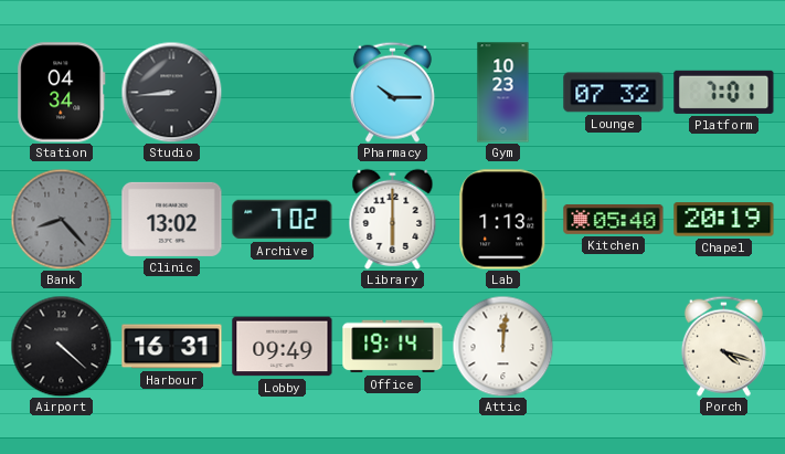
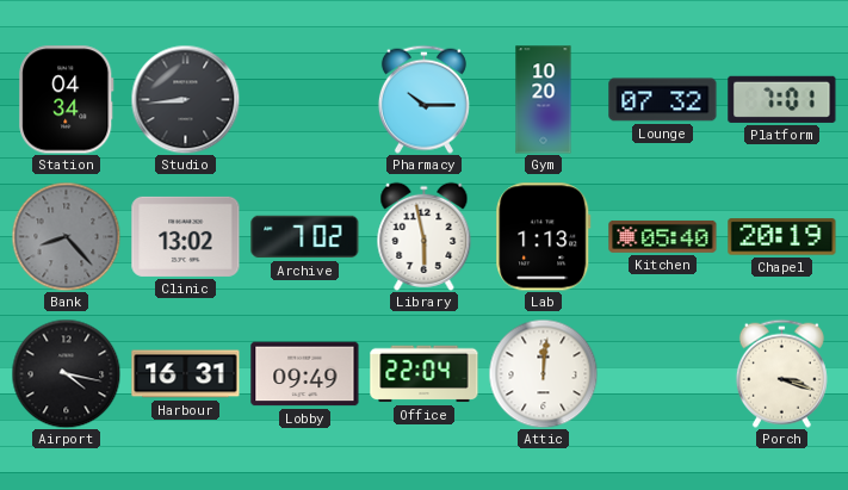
Gym: 10:23 -> 10:20 (544, 100)
Library: 6:00 -> 5:58 (425, 236)
Airport: 4:22 -> 4:17 (66, 373)
Office: 19:14 -> 22:04 (425, 374)
Porch: 4:18 -> 3:18 (781, 373)
